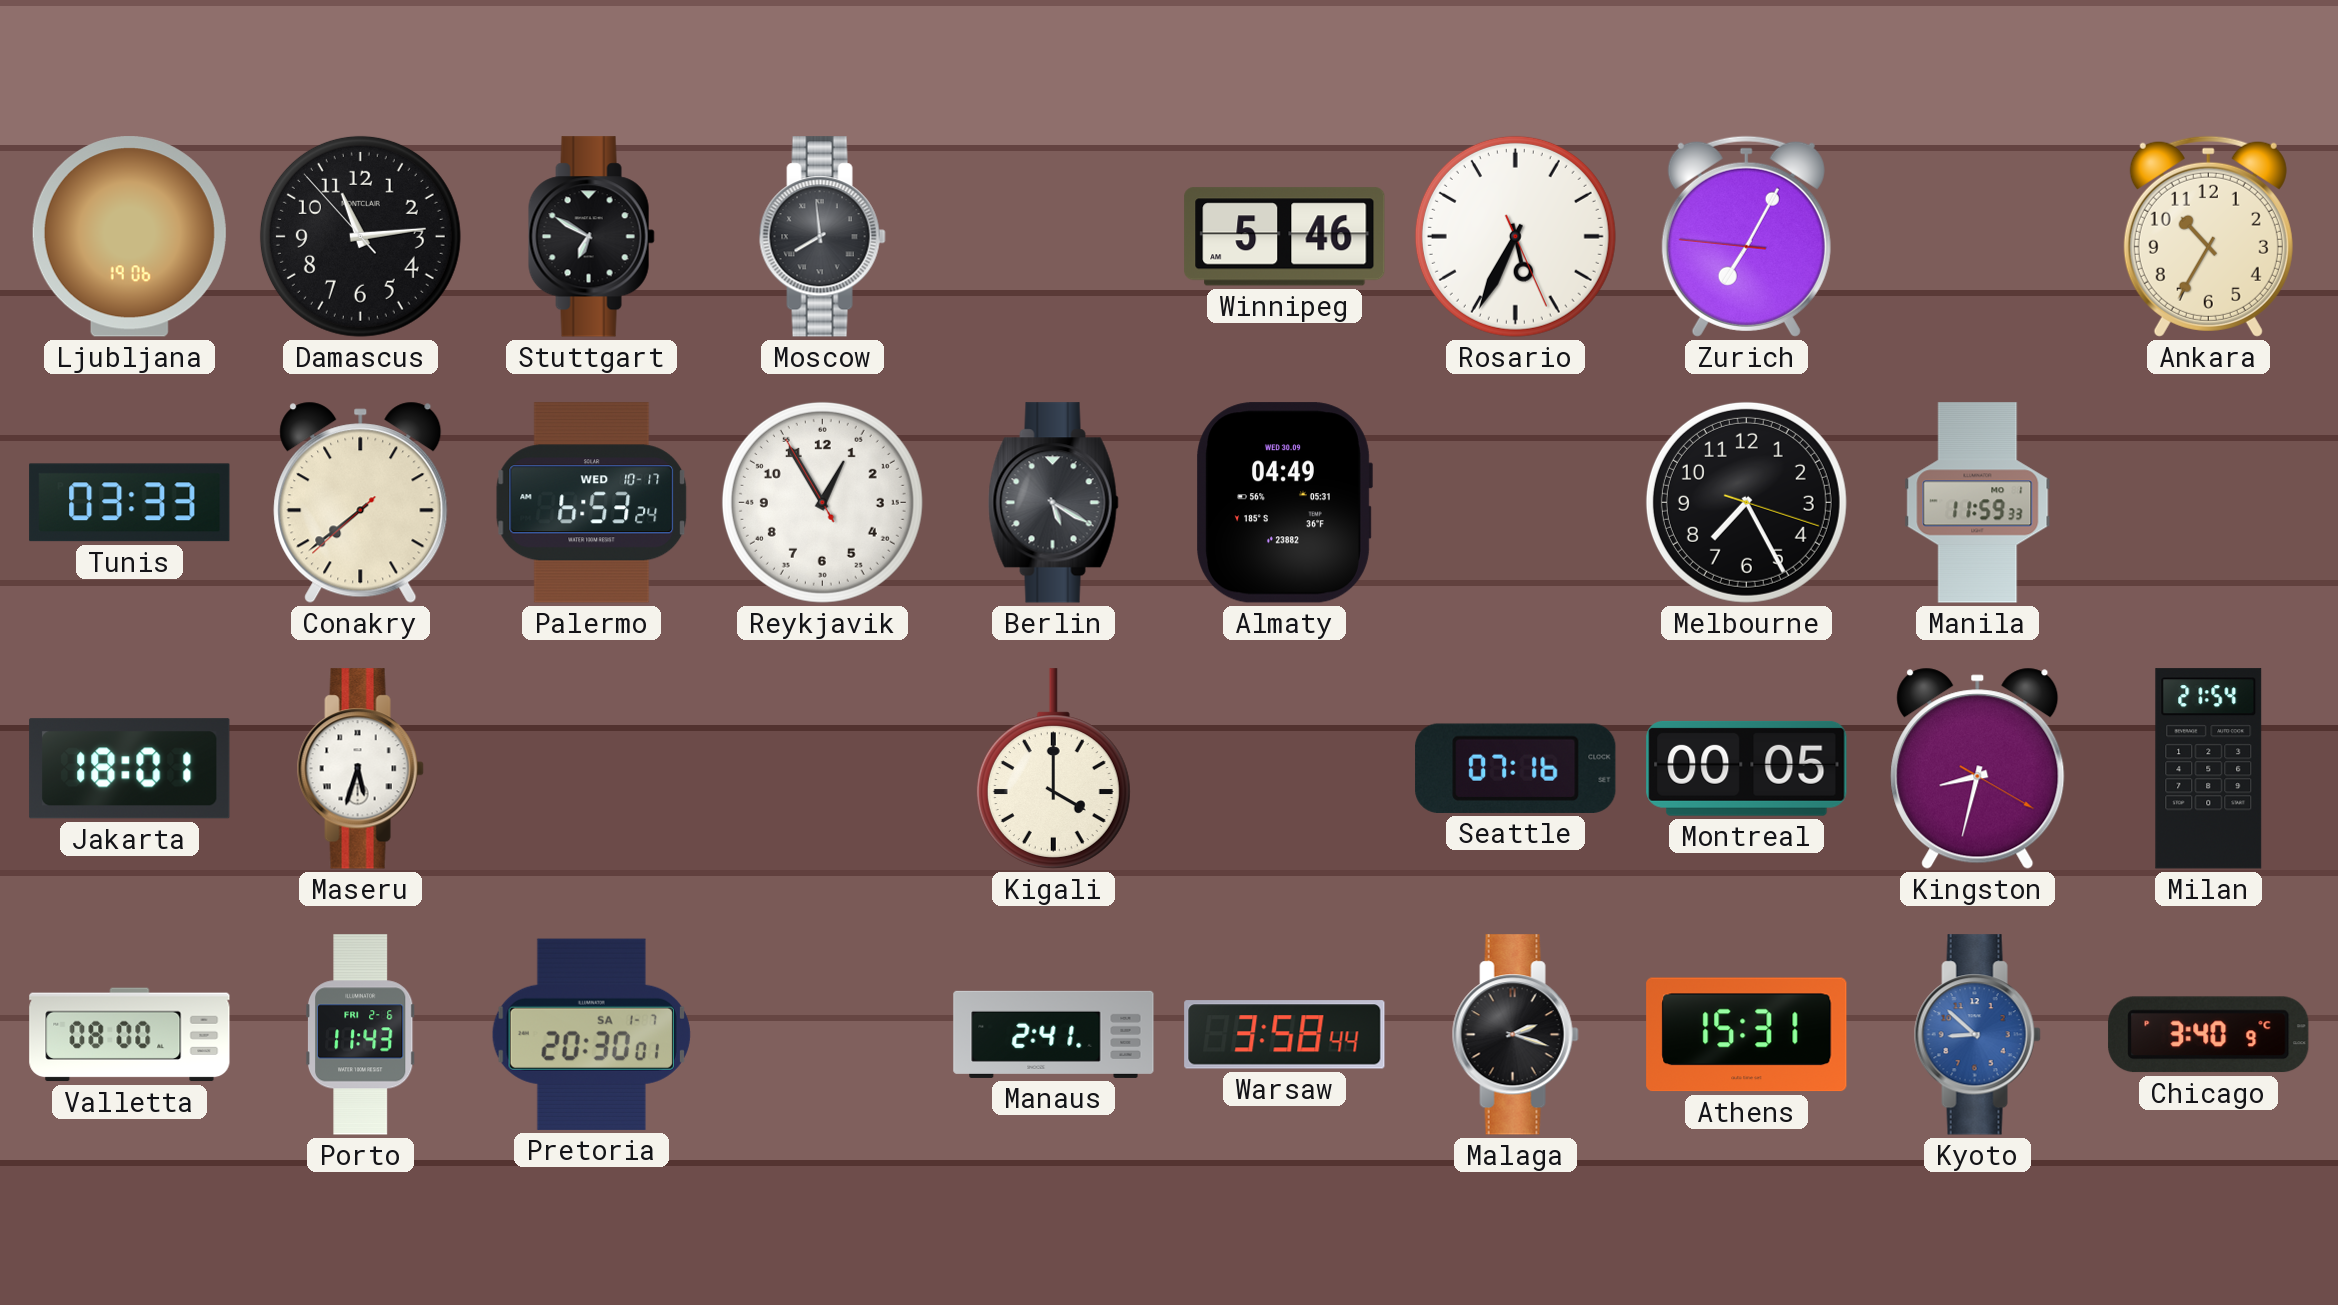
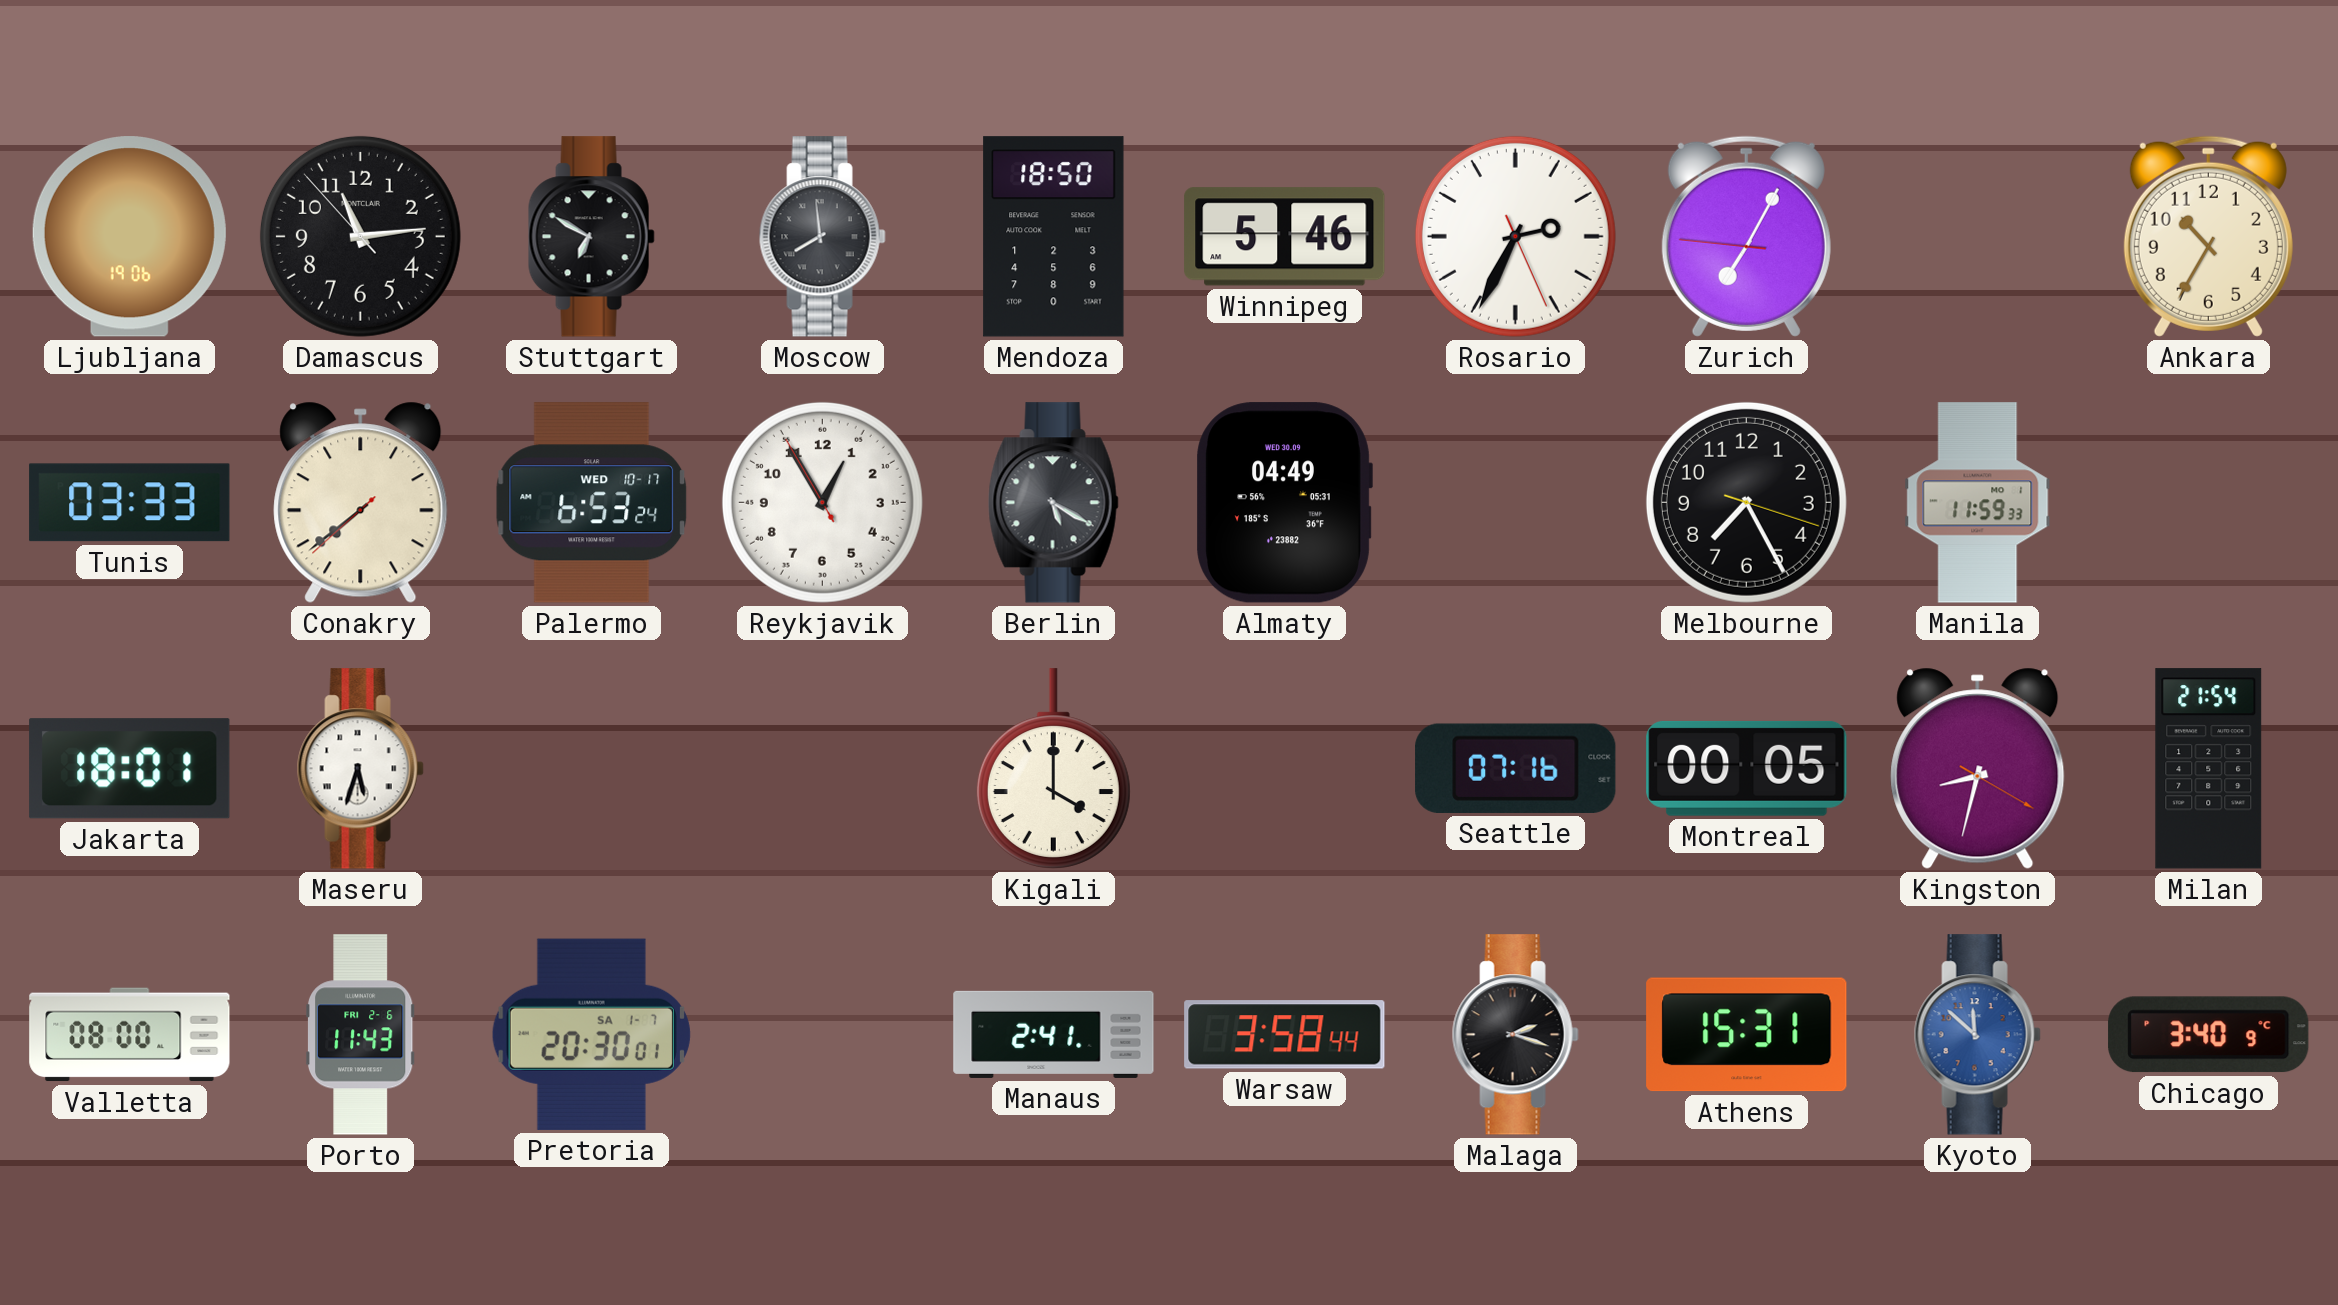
Mendoza: none -> 18:50 (1054, 237)
Rosario: 5:34 -> 2:34 (1515, 236)
Kyoto: 8:52 -> 11:52 (1977, 1035)
